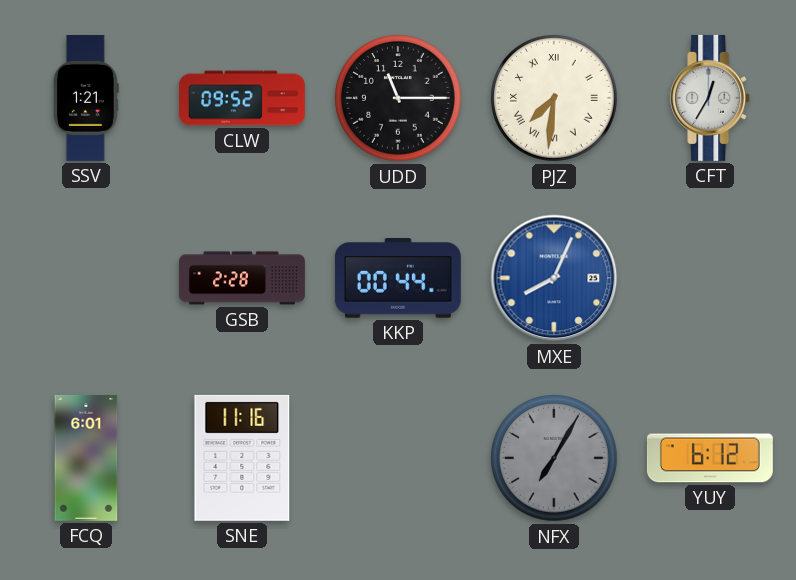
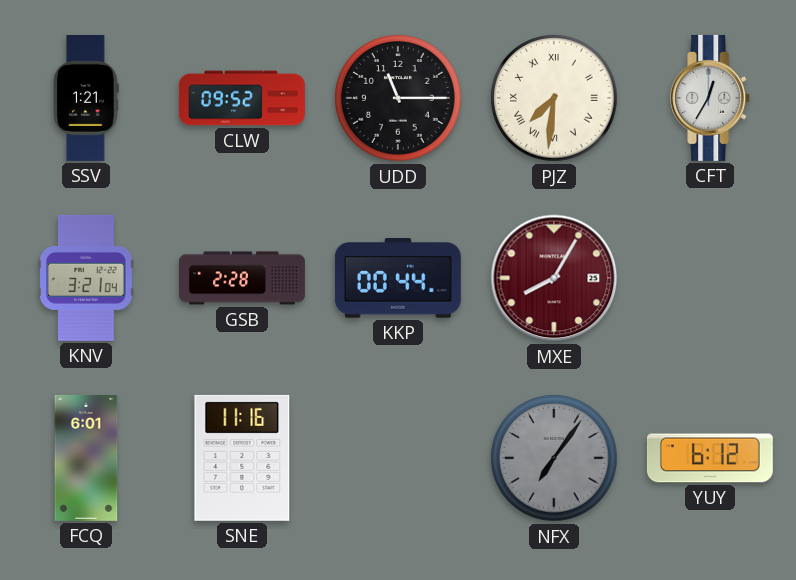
KNV: none -> 3:21 (86, 278)
MXE: 8:04 -> 8:05 (554, 278)
MXE dial: blue -> burgundy (554, 278)
NFX: 7:05 -> 7:06 (555, 459)
